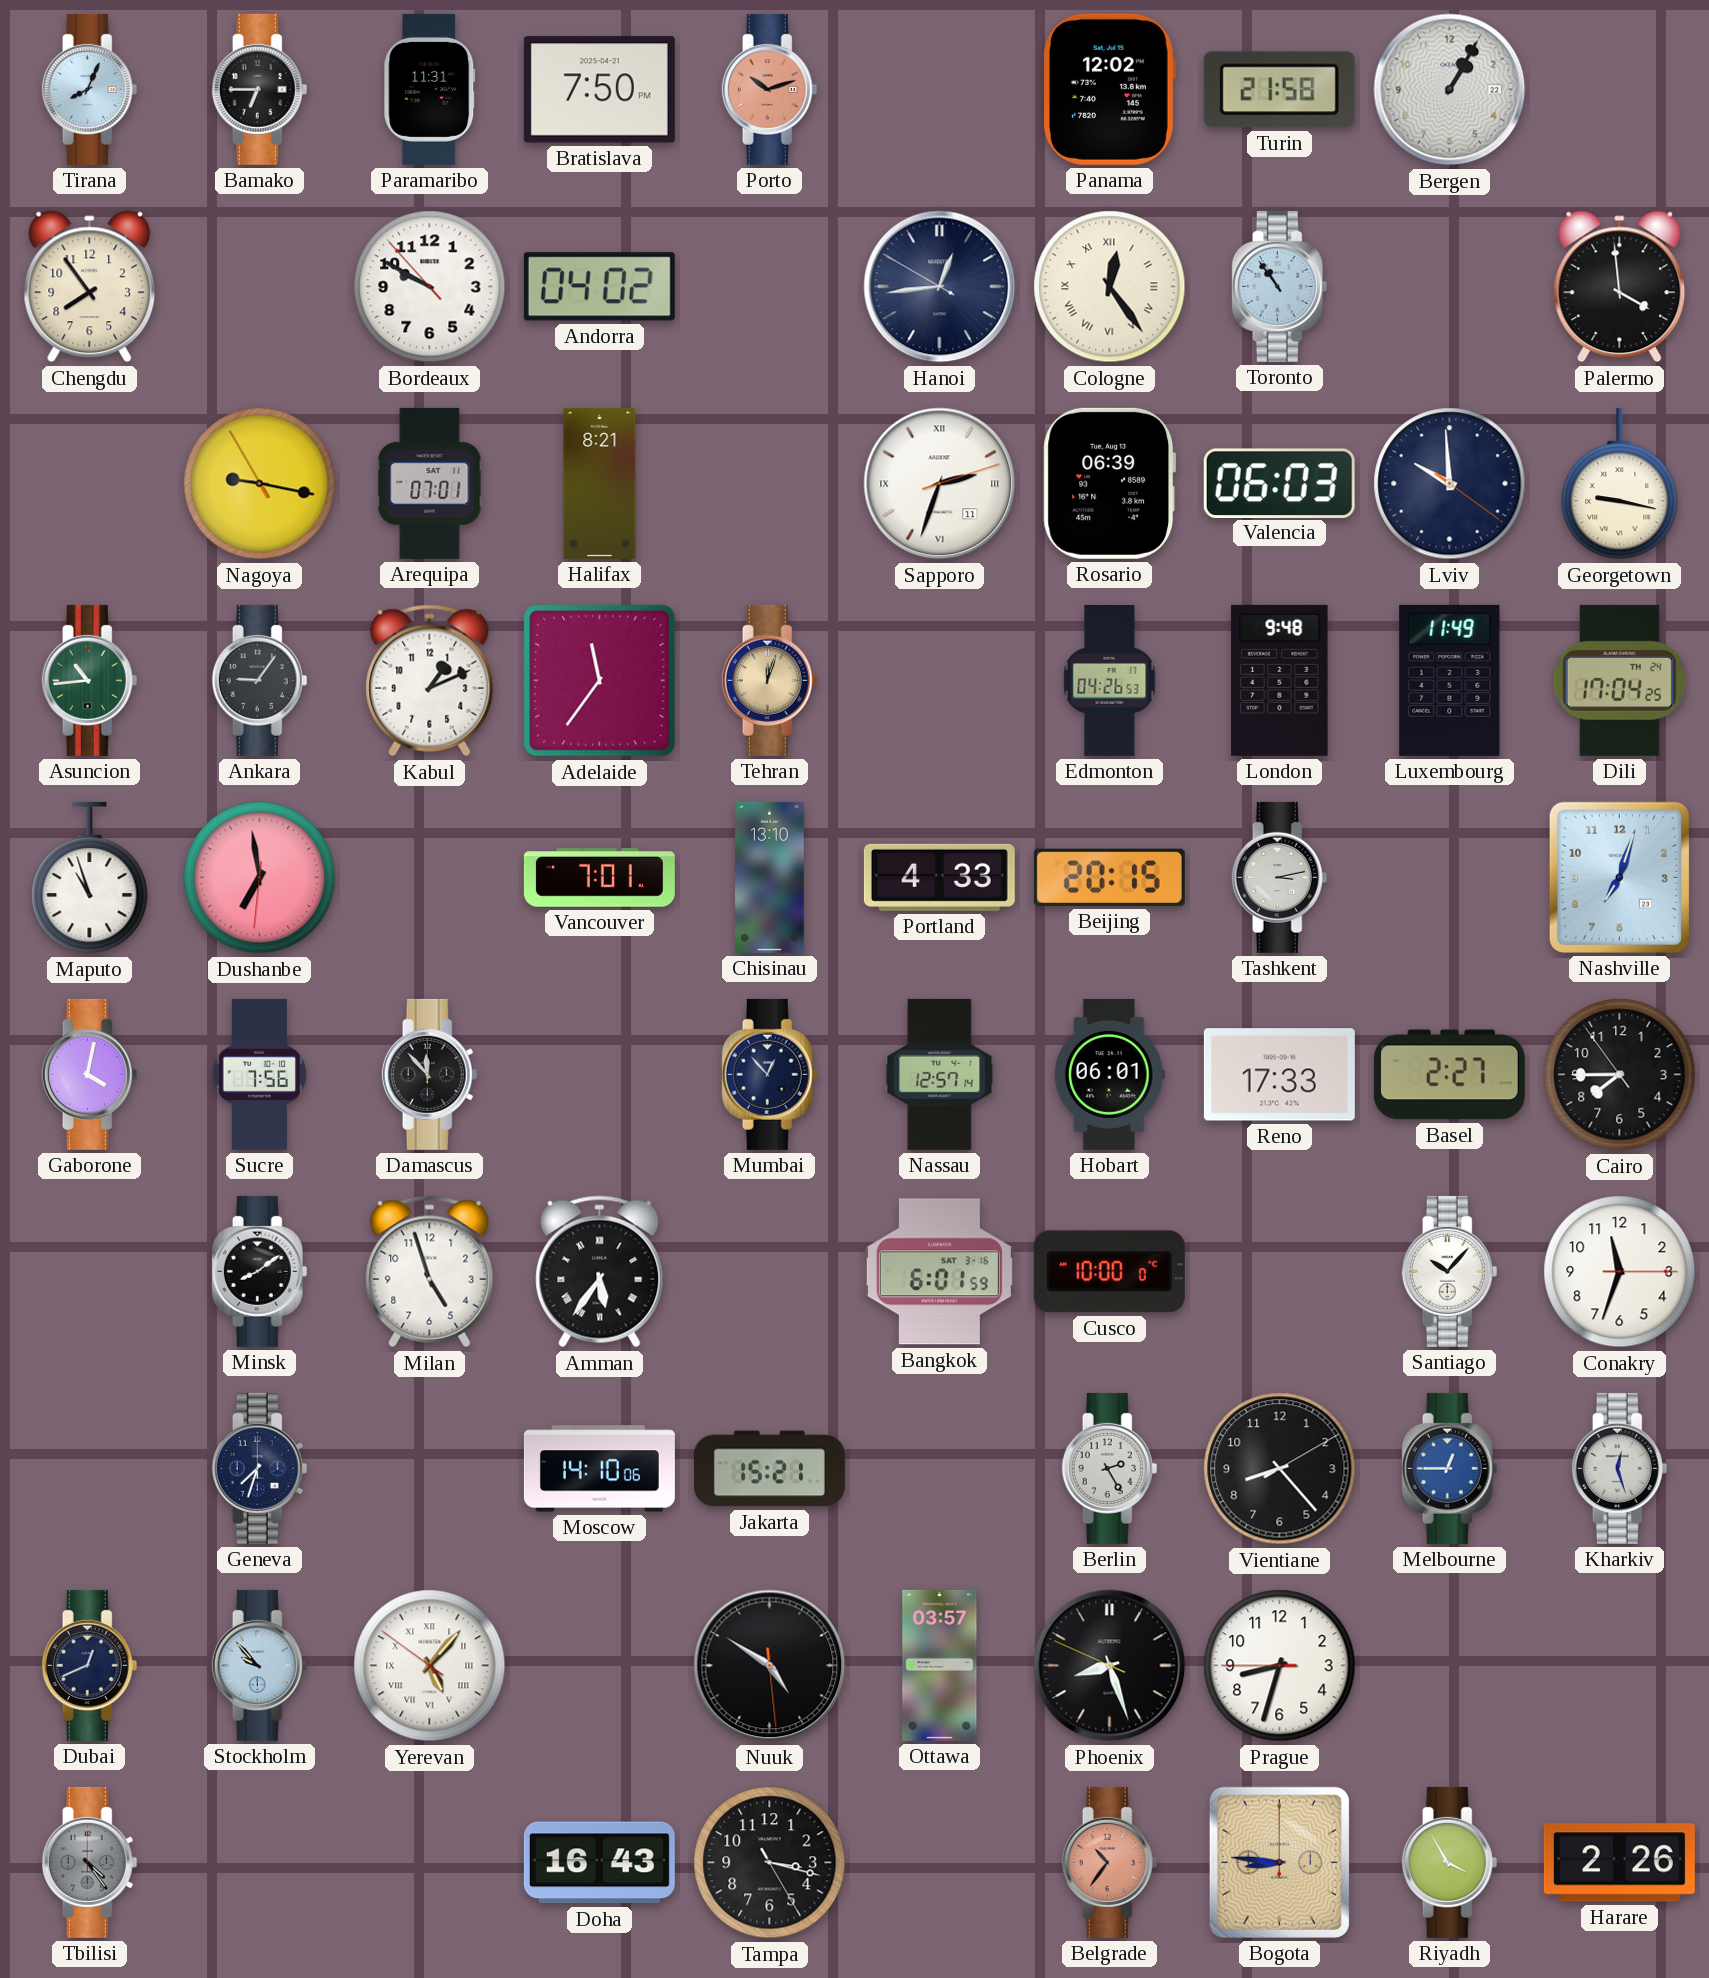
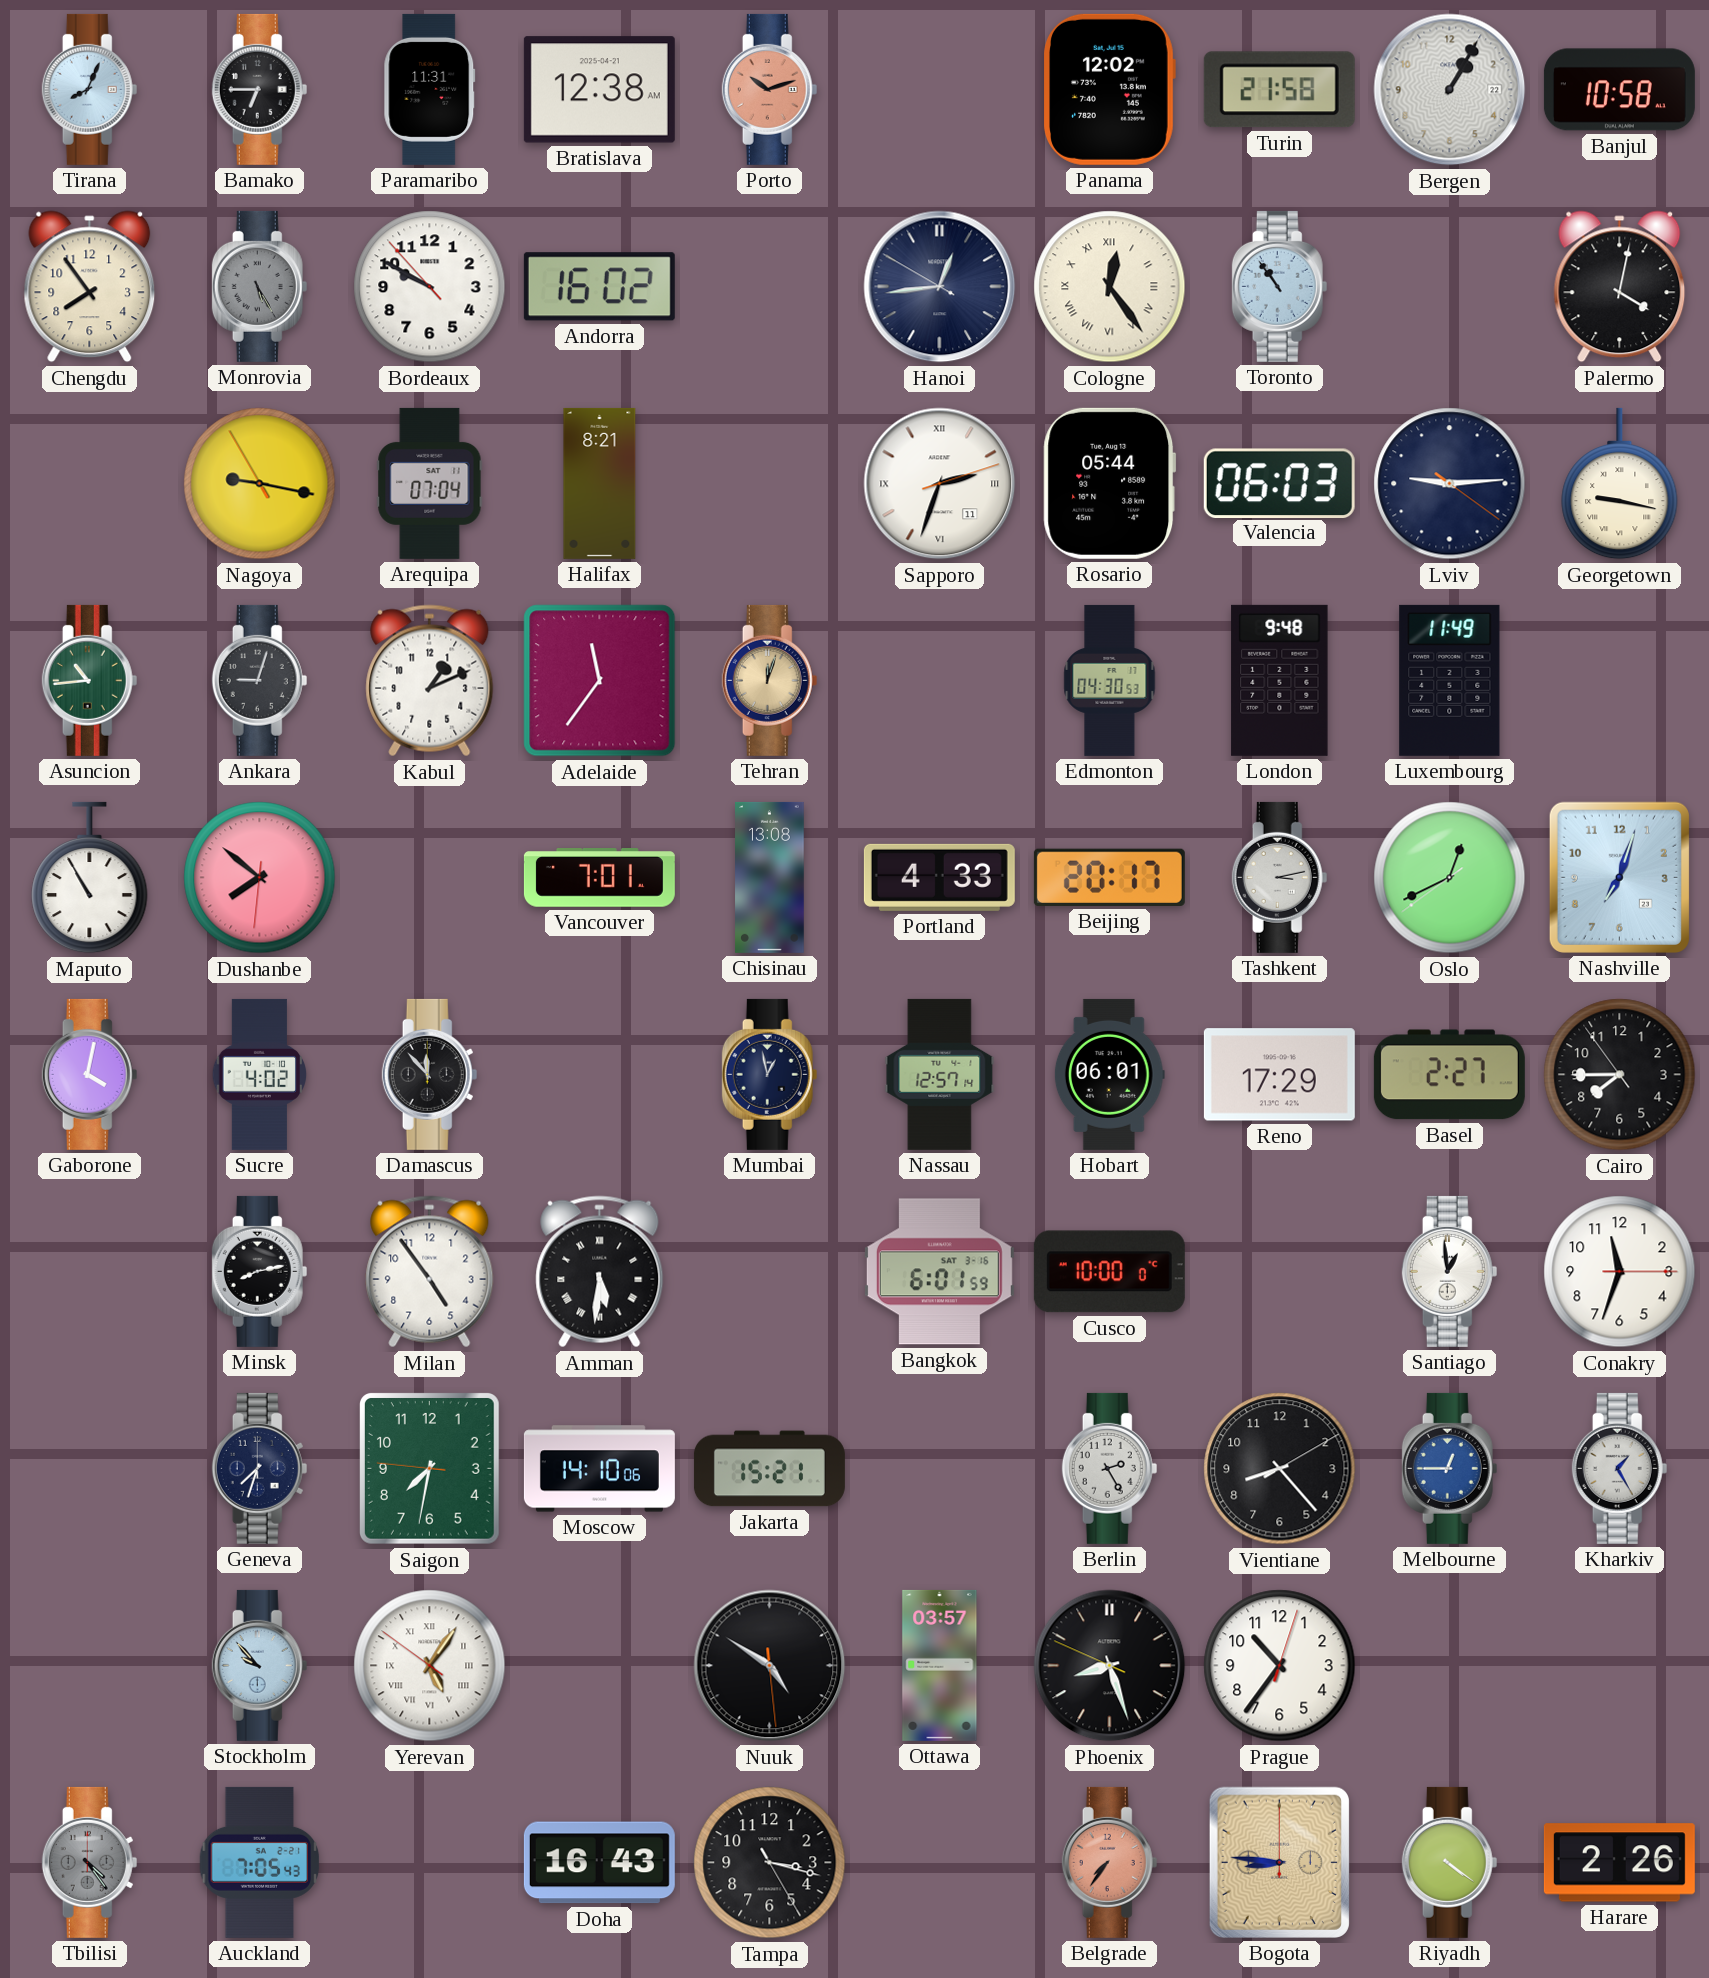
Bratislava: 7:50 -> 12:38 (599, 90)
Banjul: none -> 10:58 (1619, 90)
Monrovia: none -> 5:25 (260, 286)
Andorra: 04:02 -> 16:02 (599, 287)
Palermo: 3:59 -> 4:02 (1620, 287)
Arequipa: 07:01 -> 07:04 (430, 483)
Rosario: 06:39 -> 05:44 (1110, 483)
Lviv: 9:59 -> 9:14 (1450, 484)
Ankara: 9:06 -> 9:03 (260, 680)
Edmonton: 04:26 -> 04:30 (1110, 680)
Dili: 17:04 -> none (1619, 680)
Maputo: 10:57 -> 10:55 (90, 878)
Dushanbe: 6:58 -> 7:51 (260, 878)
Chisinau: 13:10 -> 13:08 (770, 877)
Beijing: 20:15 -> 20:17 (1109, 877)
Oslo: none -> 12:40 (1450, 878)
Sucre: 7:56 -> 4:02 (260, 1074)
Mumbai: 12:53 -> 12:58 (770, 1074)
Reno: 17:33 -> 17:29 (1279, 1075)
Minsk: 8:09 -> 8:13 (260, 1271)
Milan: 4:57 -> 4:54 (430, 1272)
Amman: 5:36 -> 5:31 (600, 1272)
Santiago: 10:07 -> 12:59 (1450, 1271)
Saigon: none -> 7:31 (429, 1468)
Kharkiv: 12:27 -> 1:25 (1620, 1468)
Dubai: 12:41 -> none (90, 1665)
Yerevan: 5:06 -> 5:05 (430, 1666)
Prague: 8:32 -> 10:36 (1280, 1666)
Auckland: none -> 7:05 (260, 1862)
Belgrade: 10:36 -> 7:36 (1110, 1862)
Riyadh: 3:55 -> 4:21 (1450, 1862)
